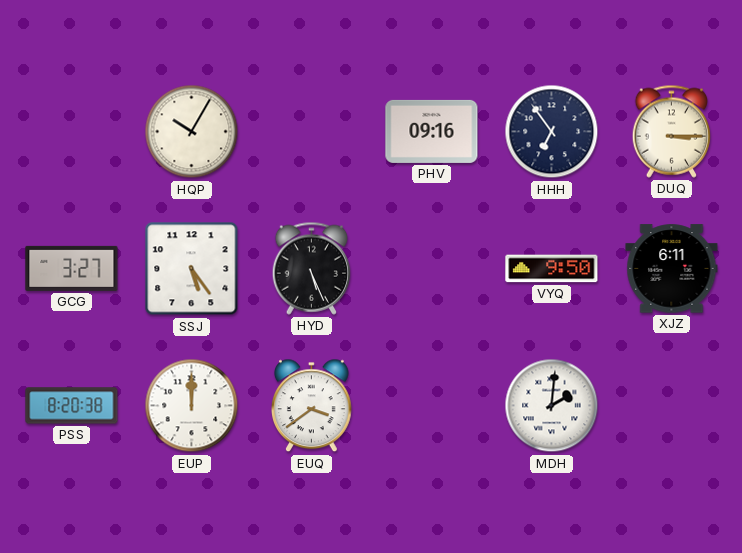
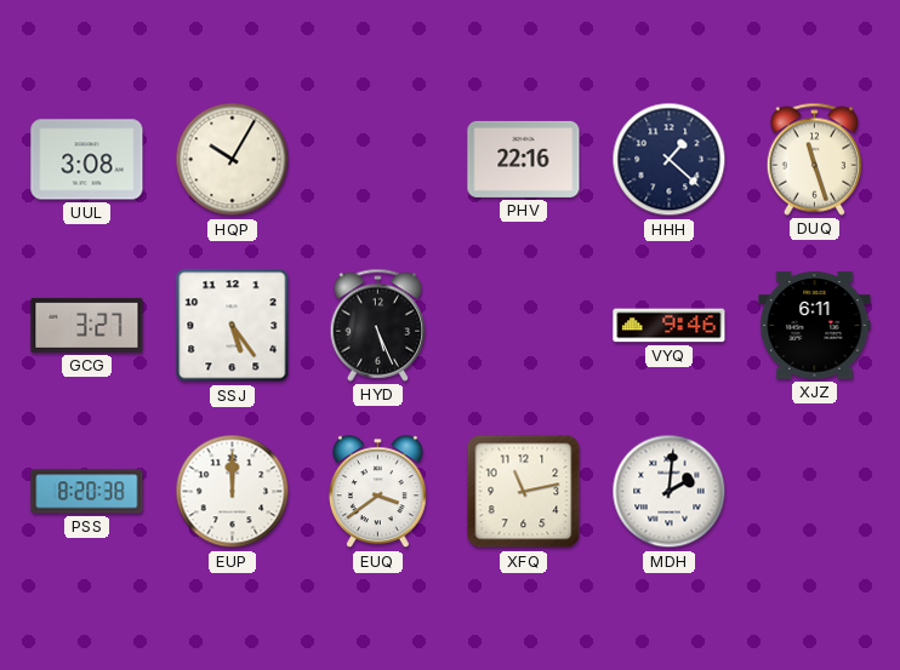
UUL: none -> 3:08 (87, 160)
PHV: 09:16 -> 22:16 (524, 159)
HHH: 6:54 -> 1:22 (670, 160)
DUQ: 3:15 -> 11:27 (815, 159)
VYQ: 9:50 -> 9:46 (670, 326)
XFQ: none -> 11:13 (524, 492)
